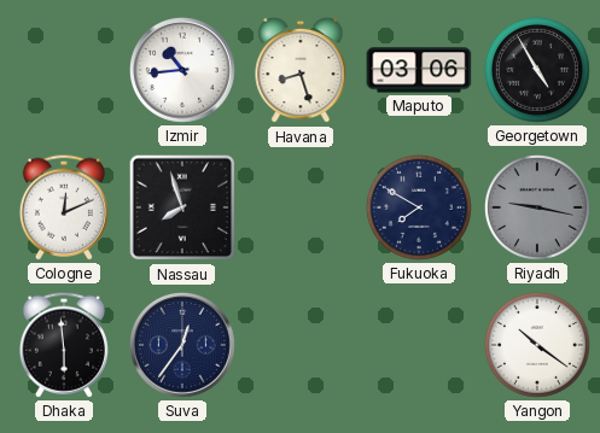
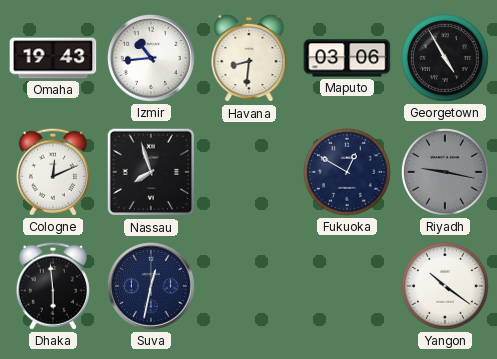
Omaha: none -> 19:43 (53, 58)
Havana: 8:27 -> 8:31 (249, 58)
Fukuoka: 7:50 -> 12:50 (347, 172)
Suva: 12:36 -> 12:32 (152, 287)
